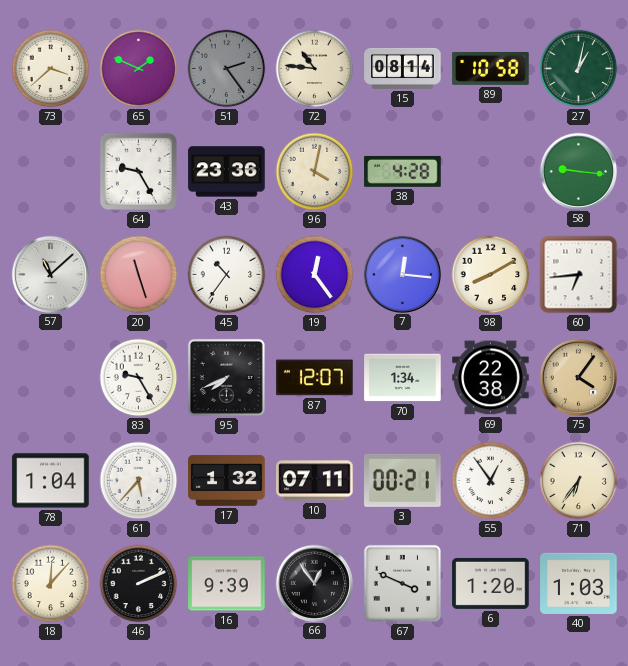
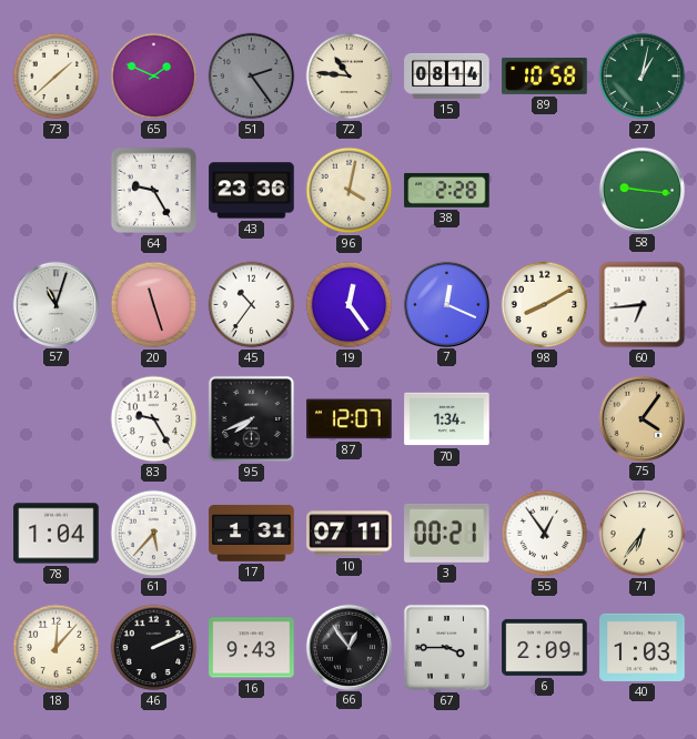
73: 3:38 -> 1:38 (57, 77)
38: 4:28 -> 2:28 (447, 190)
57: 11:08 -> 11:03 (55, 304)
7: 12:16 -> 12:19 (446, 304)
69: 22:38 -> none (491, 378)
17: 1:32 -> 1:31 (252, 533)
16: 9:39 -> 9:43 (252, 648)
67: 3:49 -> 3:45 (446, 647)
6: 1:20 -> 2:09 (545, 647)
